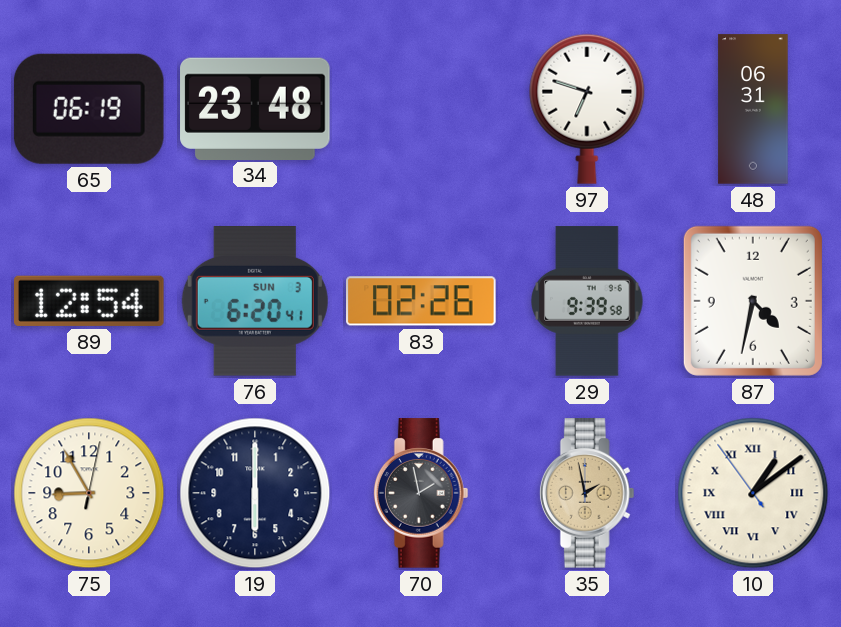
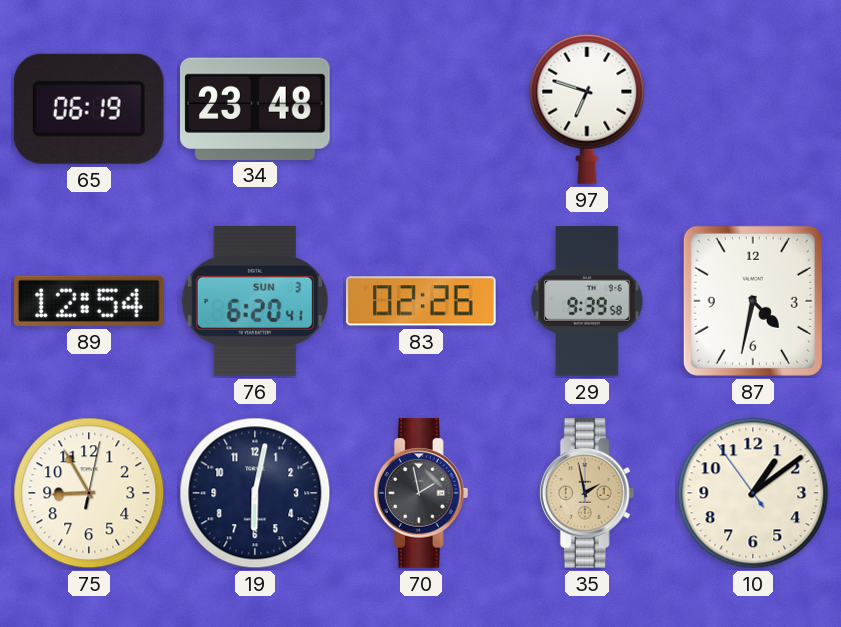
48: 06:31 -> none (753, 109)
19: 6:00 -> 6:02 (255, 493)
10 numerals: Roman -> Arabic (753, 493)
